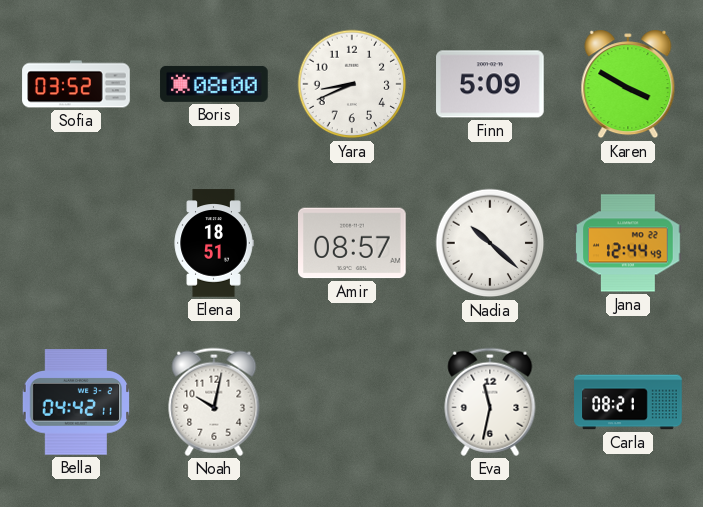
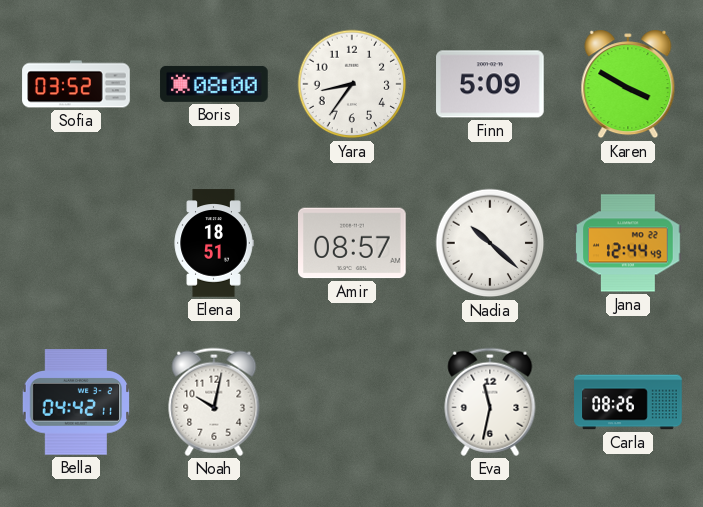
Yara: 8:41 -> 8:36 (352, 84)
Carla: 08:21 -> 08:26 (628, 402)
